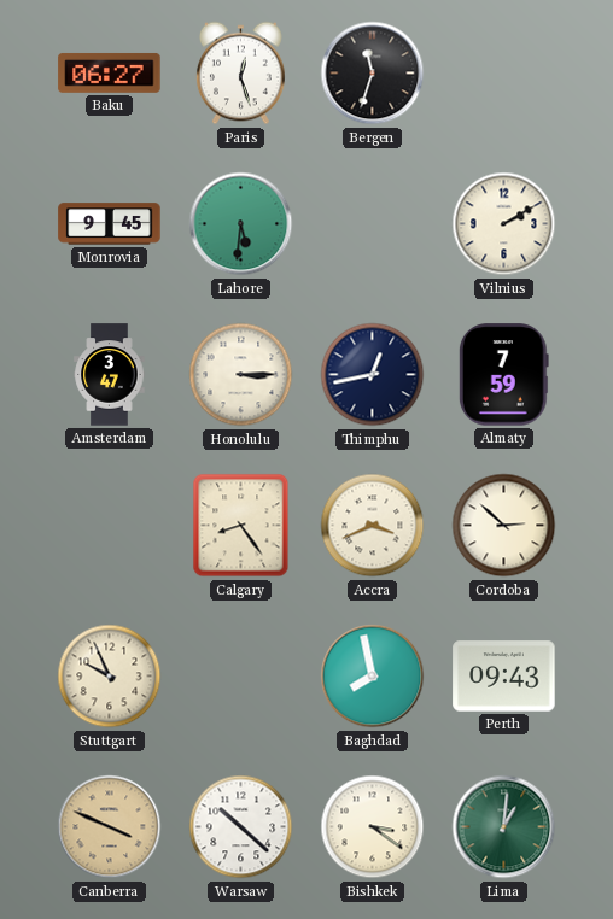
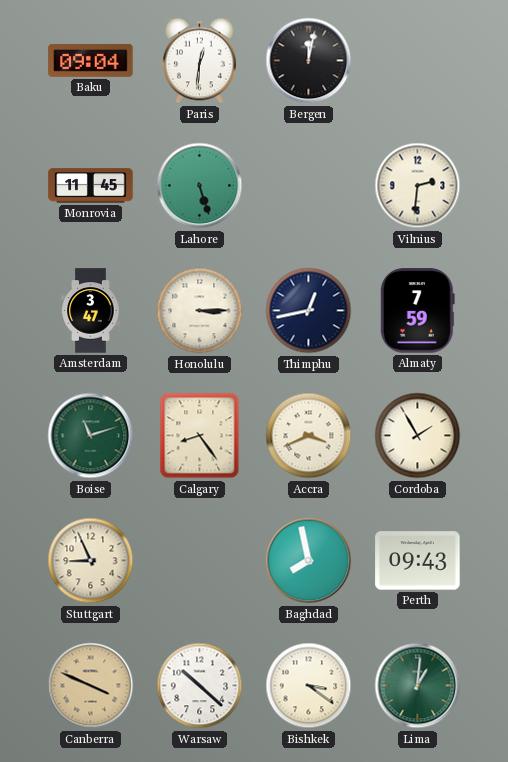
Baku: 06:27 -> 09:04 (91, 60)
Paris: 12:27 -> 12:31 (199, 61)
Bergen: 11:33 -> 12:02 (309, 61)
Monrovia: 9:45 -> 11:45 (91, 186)
Lahore: 5:31 -> 5:27 (200, 186)
Vilnius: 2:10 -> 2:31 (418, 186)
Boise: none -> 11:12 (91, 436)
Cordoba: 2:52 -> 1:55 (418, 436)
Stuttgart: 9:56 -> 8:56 (91, 561)
